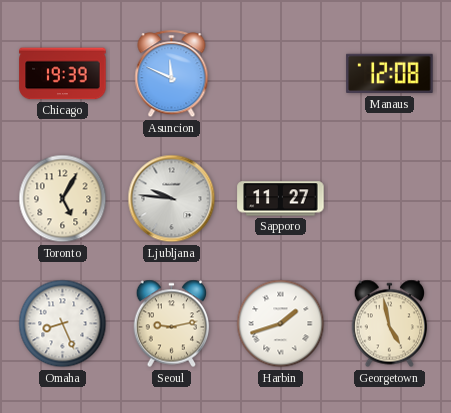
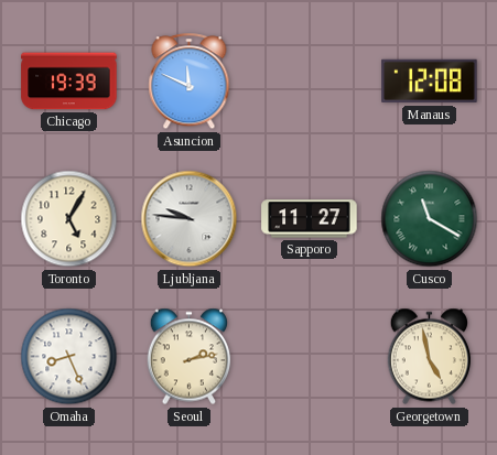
Cusco: none -> 11:20 (430, 219)
Seoul: 9:13 -> 2:13 (190, 357)
Harbin: 1:42 -> none (281, 324)
